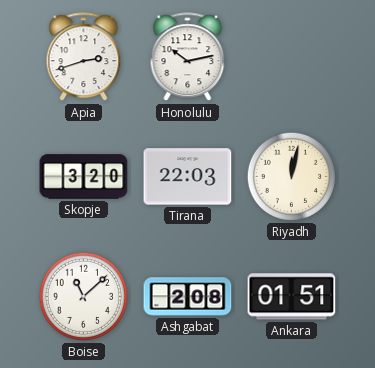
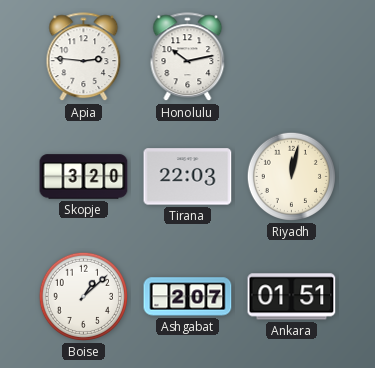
Apia: 2:42 -> 2:46 (84, 57)
Boise: 11:08 -> 1:08 (83, 296)
Ashgabat: 2:08 -> 2:07 (188, 297)
